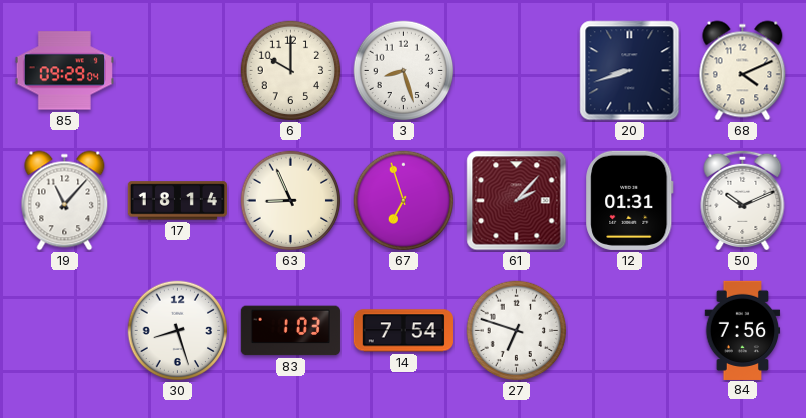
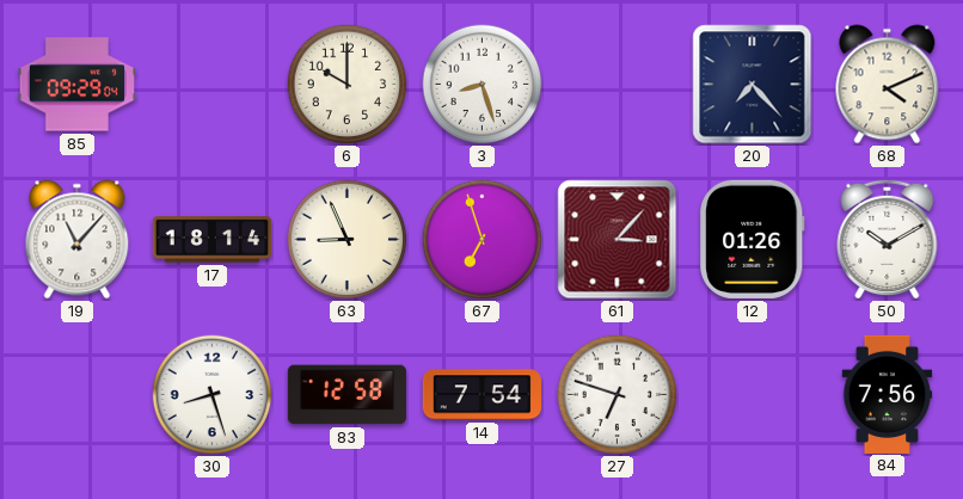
20: 8:42 -> 7:23 (753, 85)
61: 2:07 -> 3:07 (618, 240)
12: 01:31 -> 01:26 (753, 239)
50: 10:11 -> 10:10 (888, 239)
83: 1:03 -> 12:58 (346, 395)
